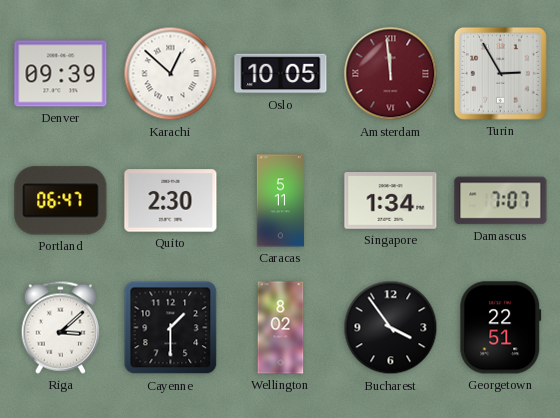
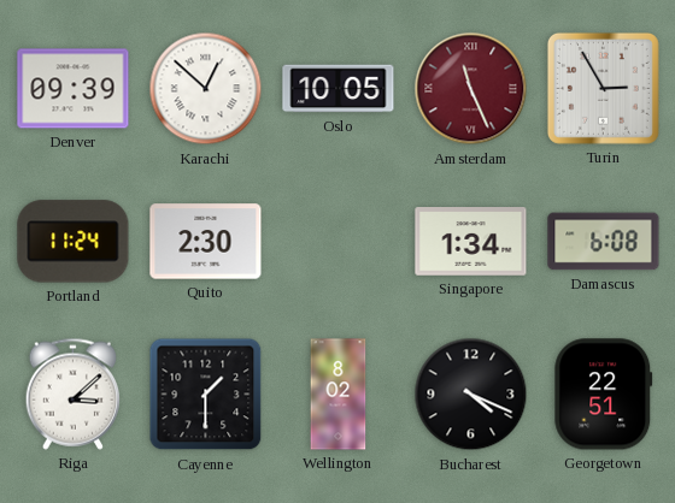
Amsterdam: 11:59 -> 11:26 (471, 89)
Portland: 06:47 -> 11:24 (74, 242)
Caracas: 5:11 -> none (280, 201)
Damascus: 7:07 -> 6:08 (604, 242)
Bucharest: 3:54 -> 4:19 (471, 395)
